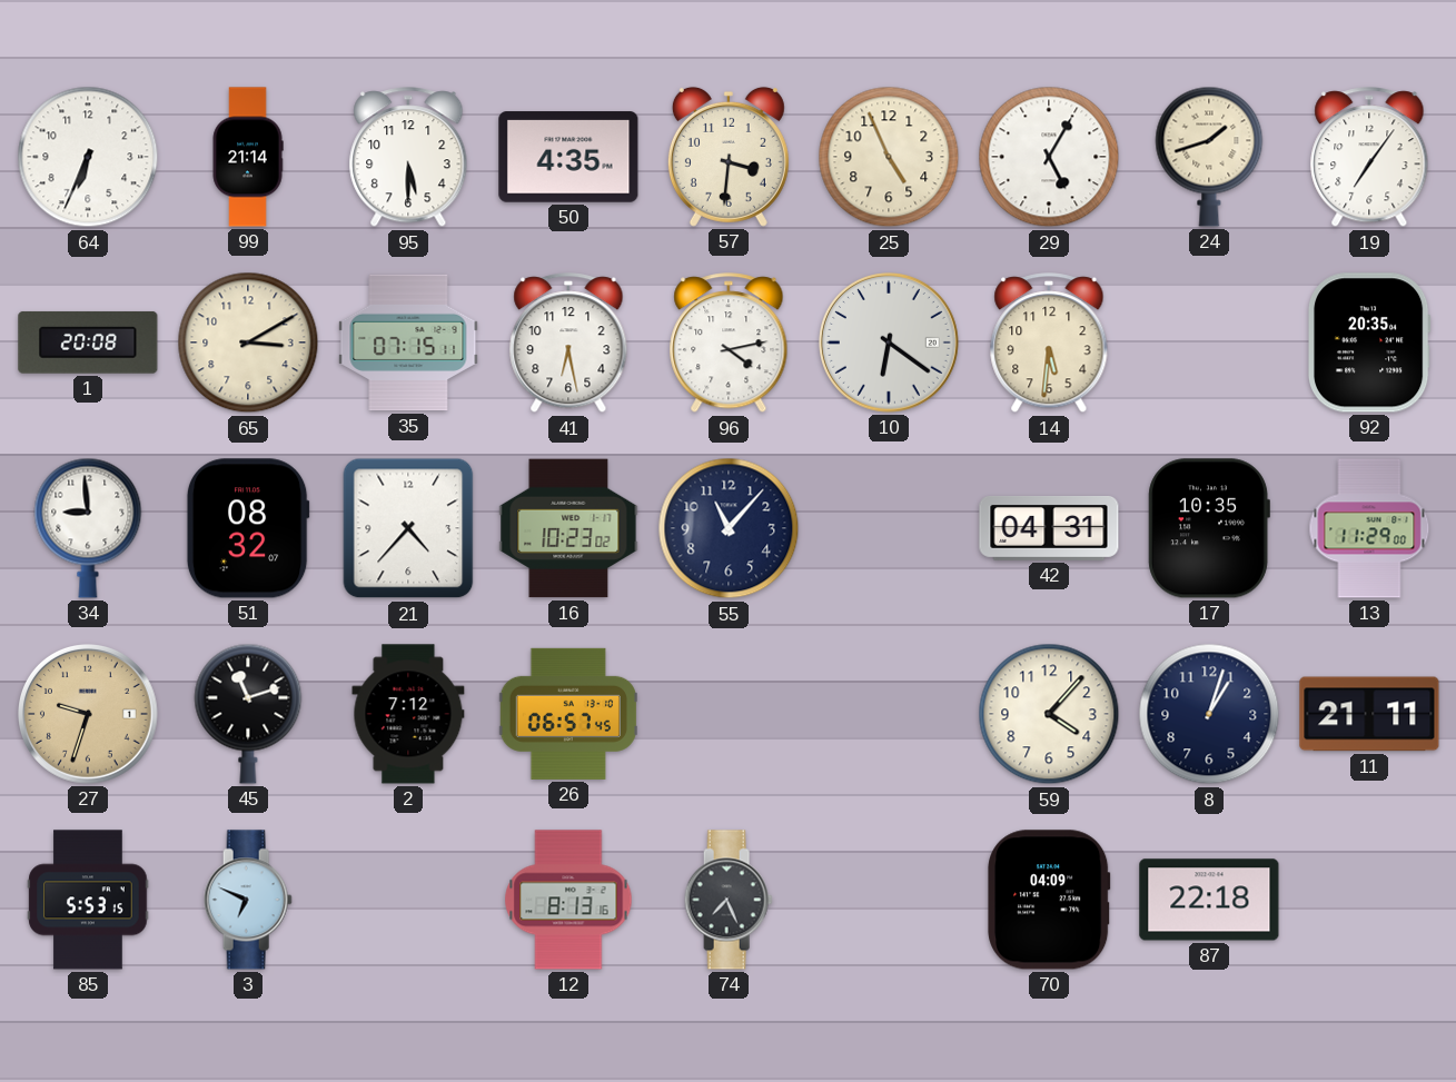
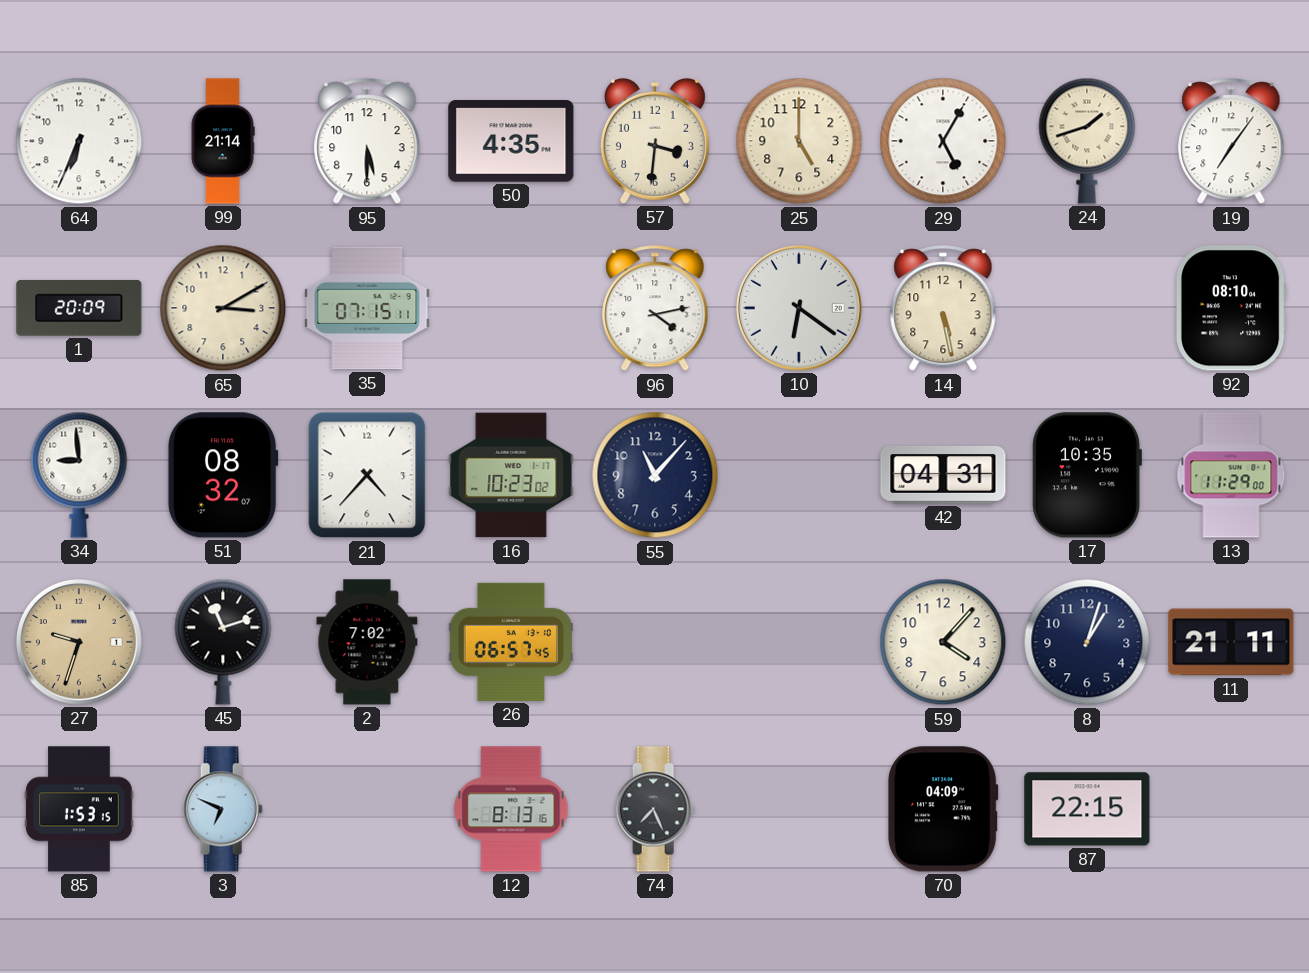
25: 4:56 -> 5:00 (799, 141)
1: 20:08 -> 20:09 (79, 308)
41: 6:28 -> none (568, 344)
14: 5:31 -> 5:28 (943, 309)
92: 20:35 -> 08:10 (1231, 308)
2: 7:12 -> 7:02 (367, 642)
85: 5:53 -> 1:53 (79, 809)
87: 22:18 -> 22:15 (1087, 809)
